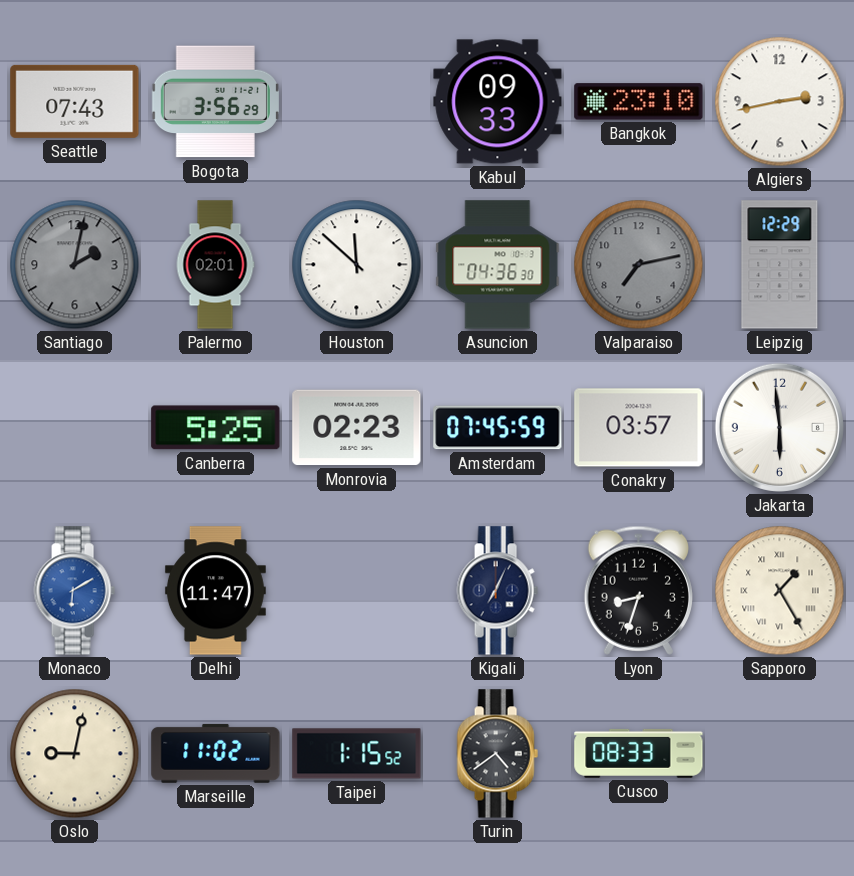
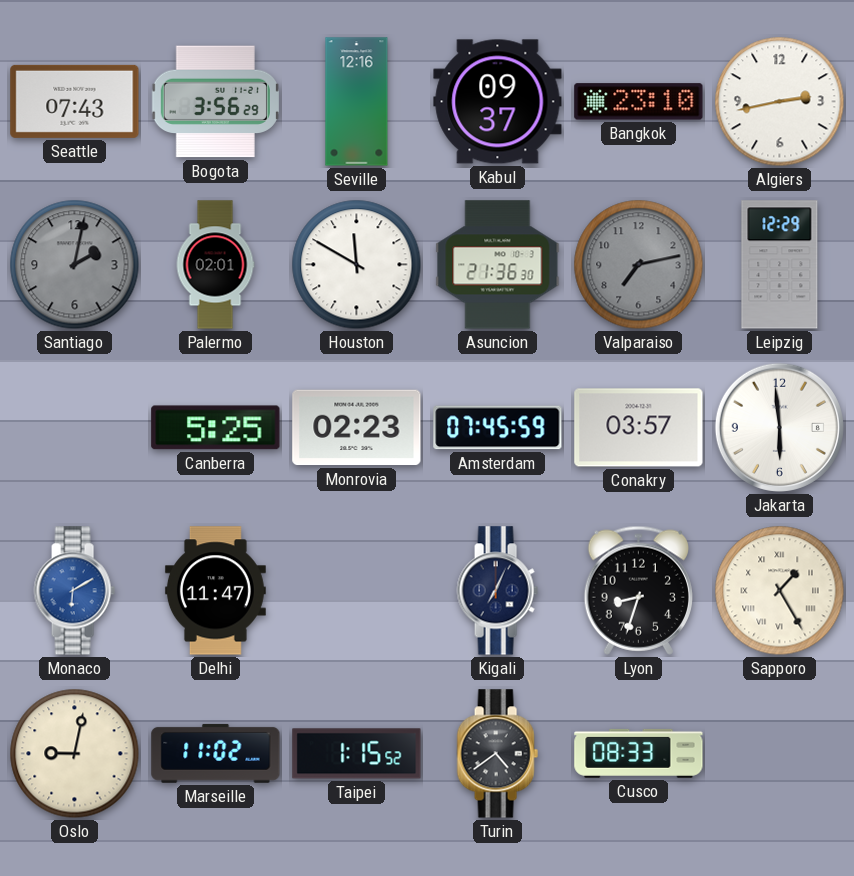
Seville: none -> 12:16 (357, 102)
Kabul: 09:33 -> 09:37 (498, 102)
Houston: 11:52 -> 11:50 (357, 265)
Asuncion: 04:36 -> 21:36 (498, 265)
